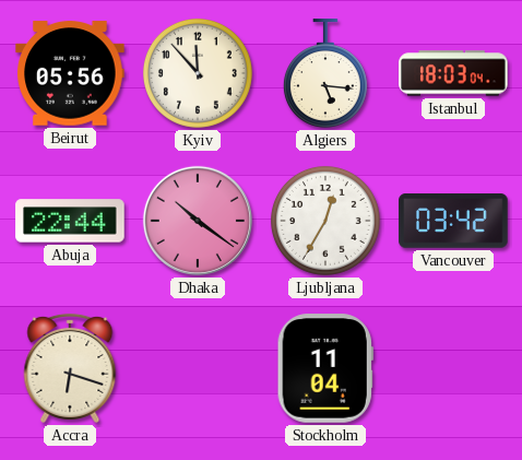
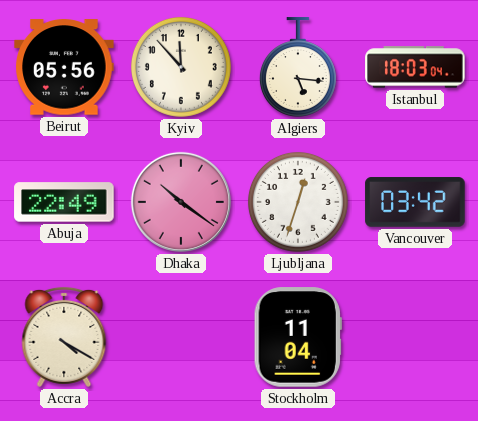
Abuja: 22:44 -> 22:49 (64, 202)
Ljubljana: 12:35 -> 12:33 (298, 202)
Accra: 6:18 -> 4:20 (64, 337)
